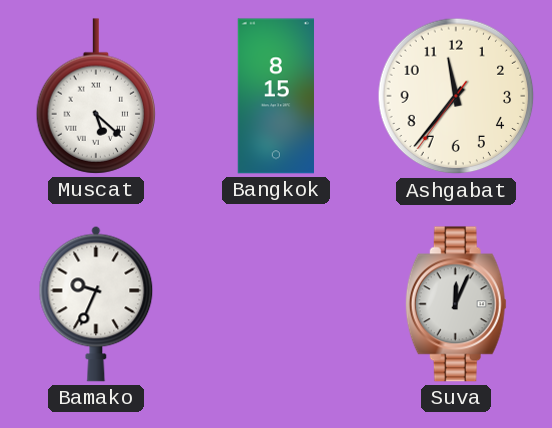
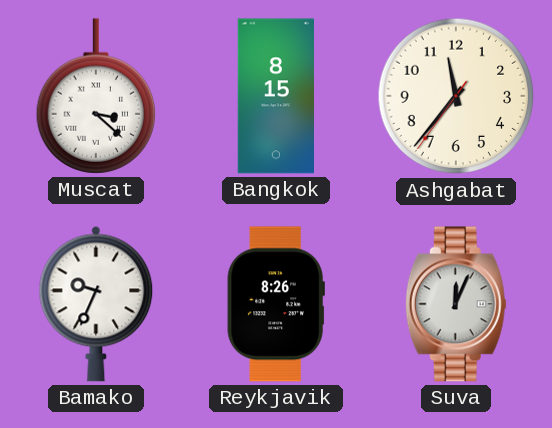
Muscat: 5:22 -> 3:22 (95, 96)
Reykjavik: none -> 8:26 (276, 304)
